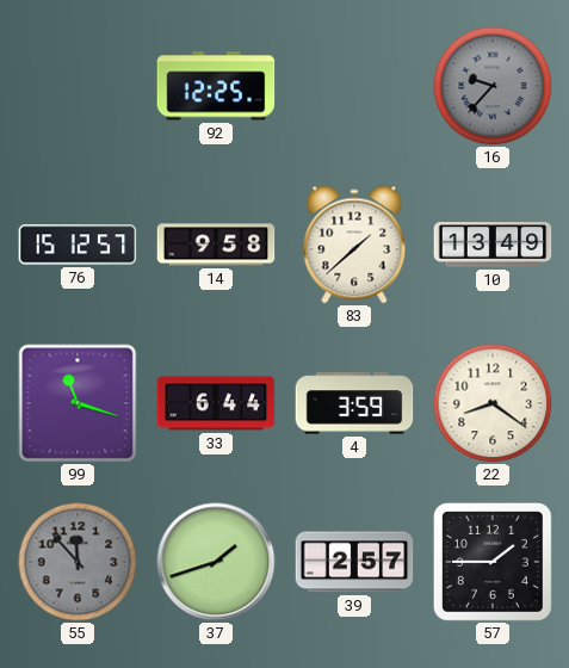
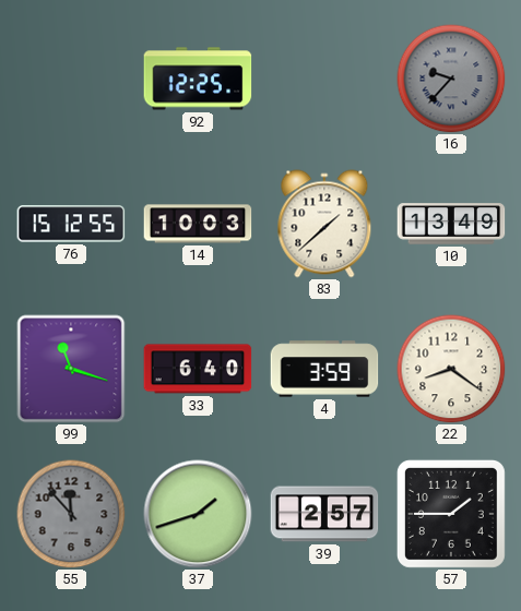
76: 15:12:57 -> 15:12:55 (71, 224)
14: 9:58 -> 10:03 (198, 224)
33: 6:44 -> 6:40 (198, 369)
